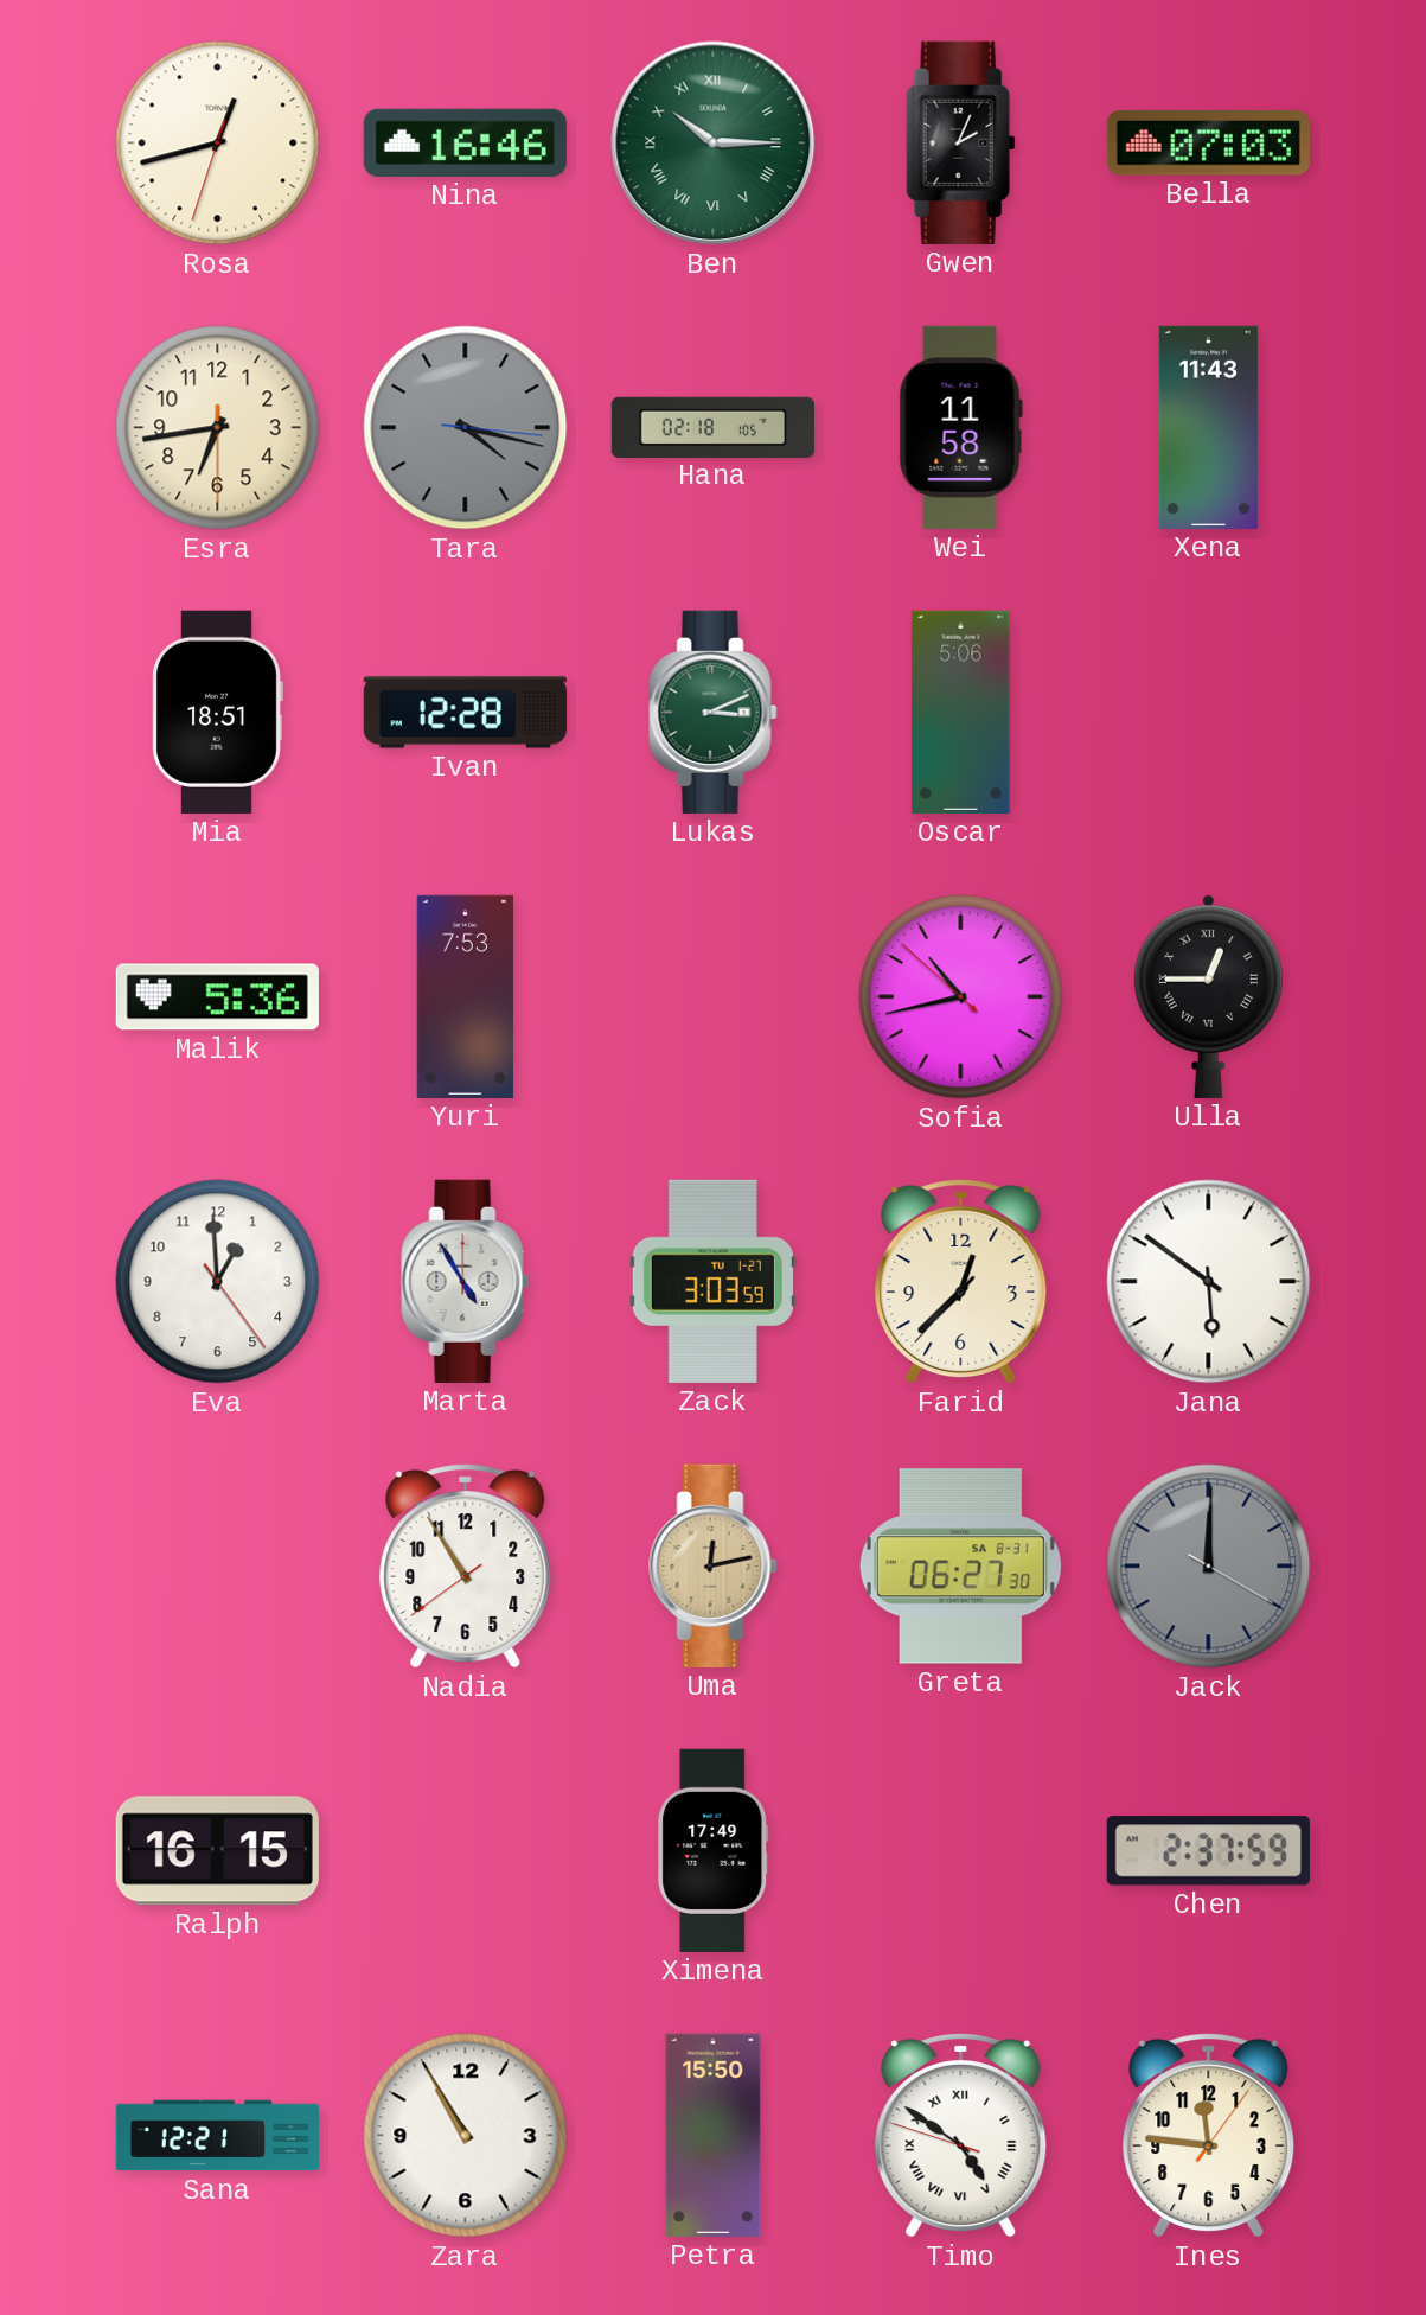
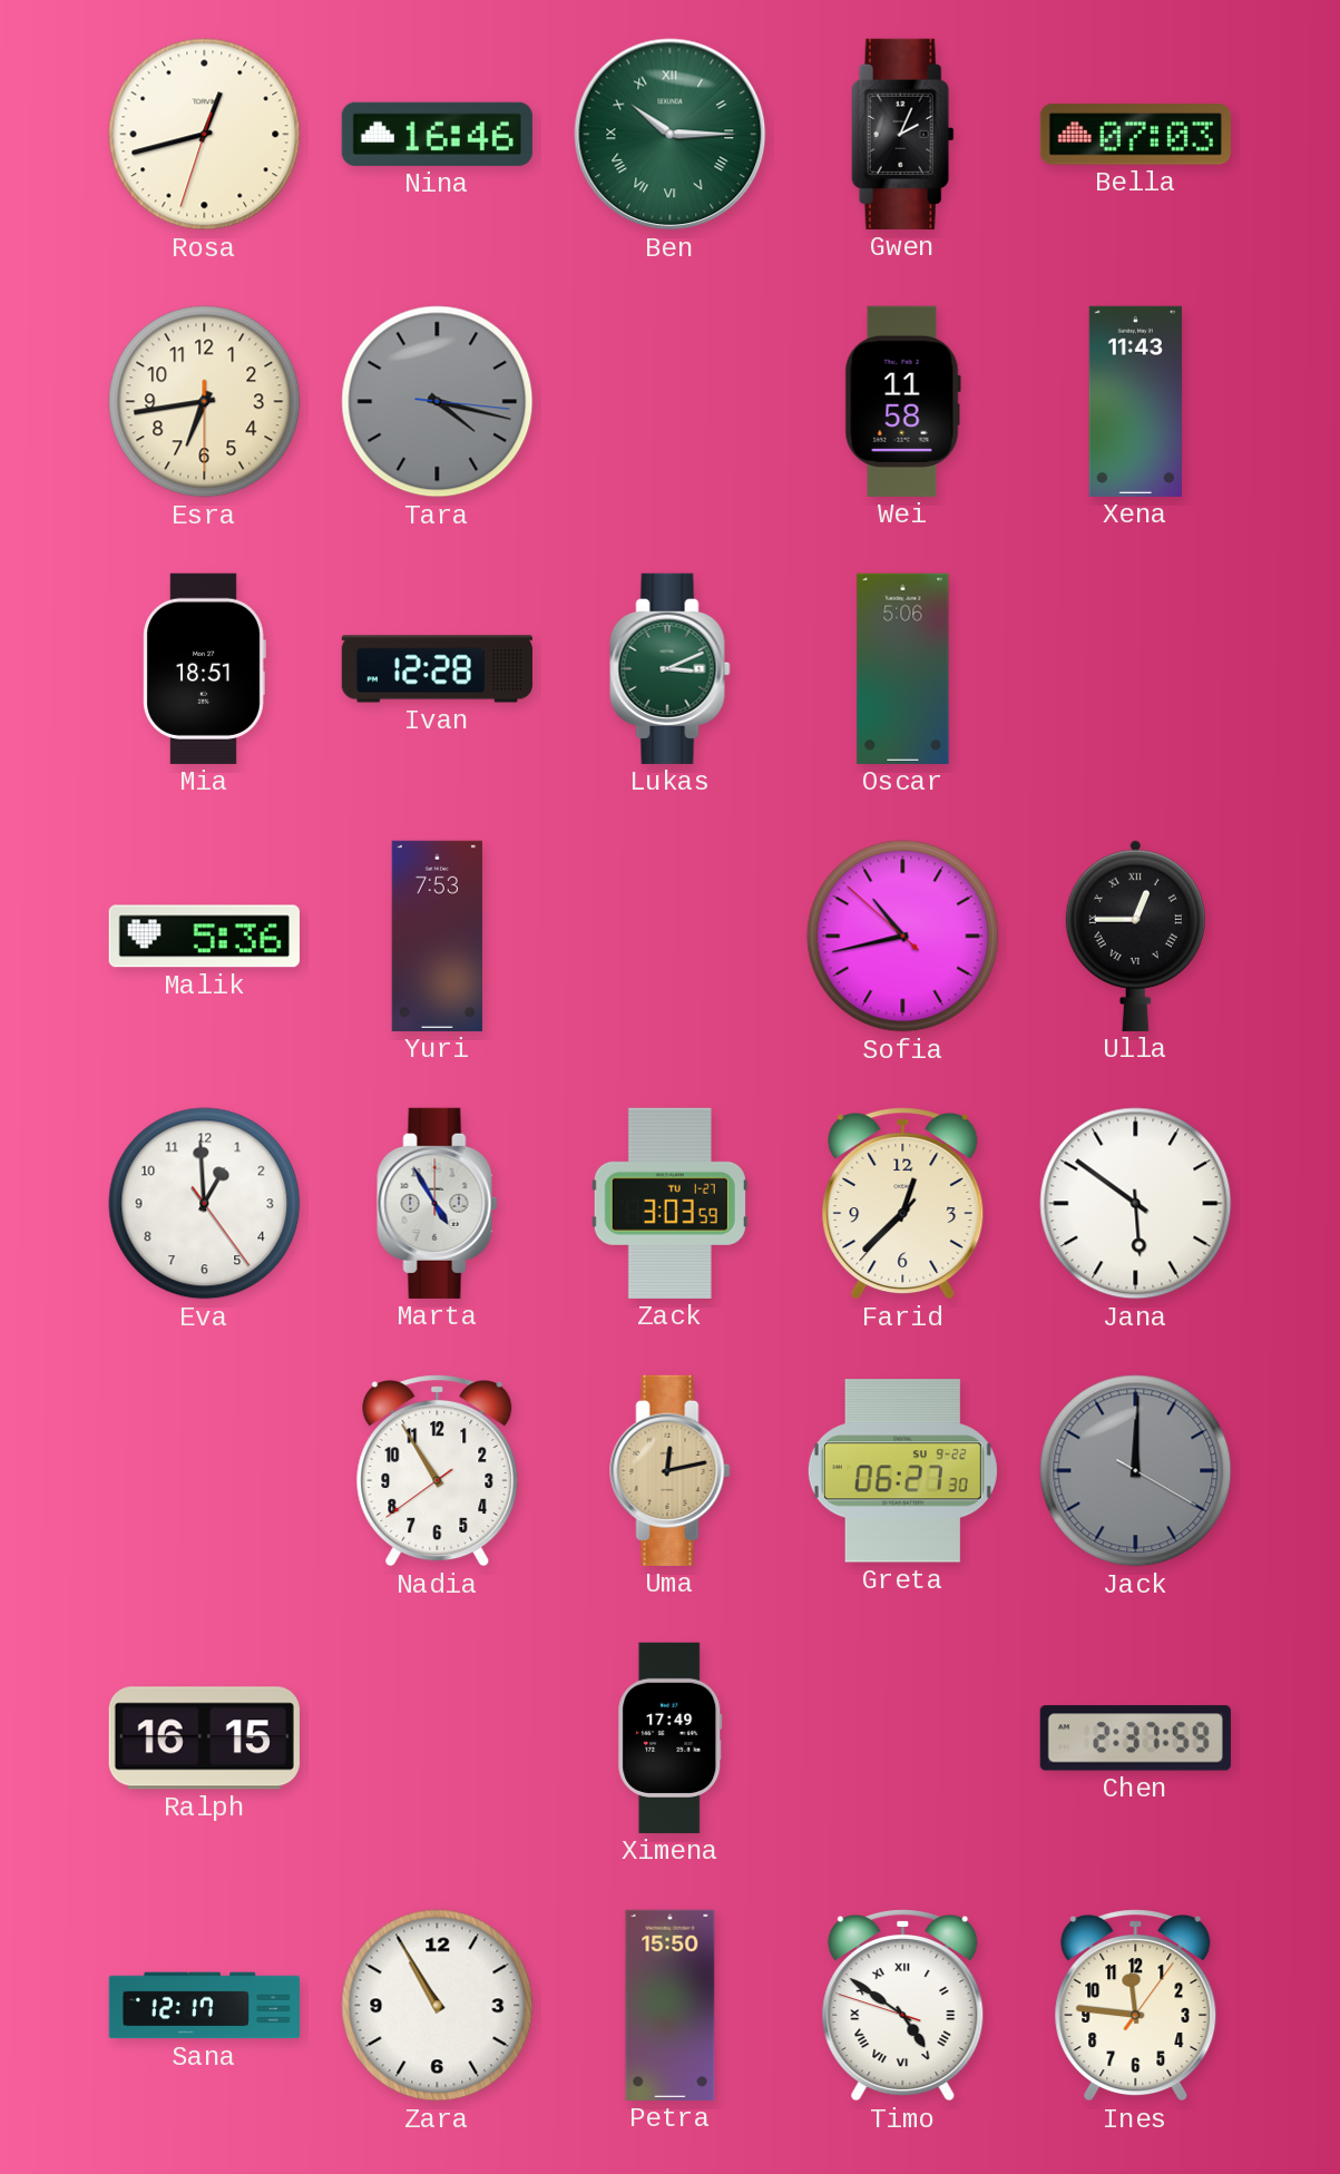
Hana: 02:18 -> none (712, 427)
Greta date: SA 8-31 -> SU 9-22 (902, 1471)
Sana: 12:21 -> 12:17 (204, 2006)
